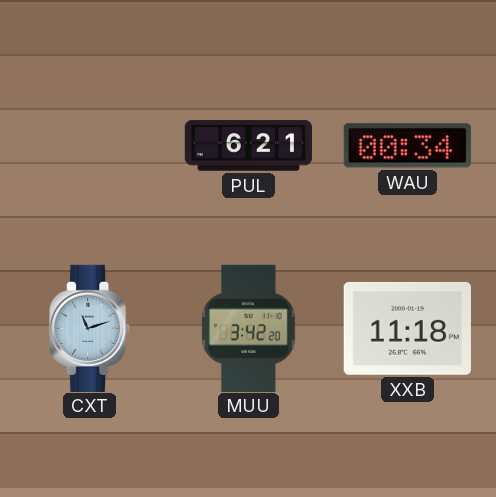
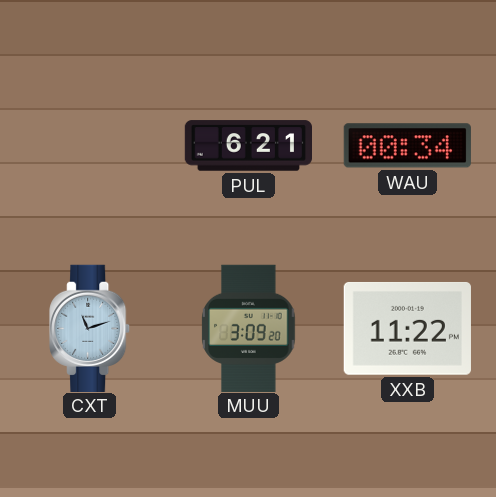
MUU: 3:42 -> 3:09 (249, 328)
XXB: 11:18 -> 11:22 (407, 328)
